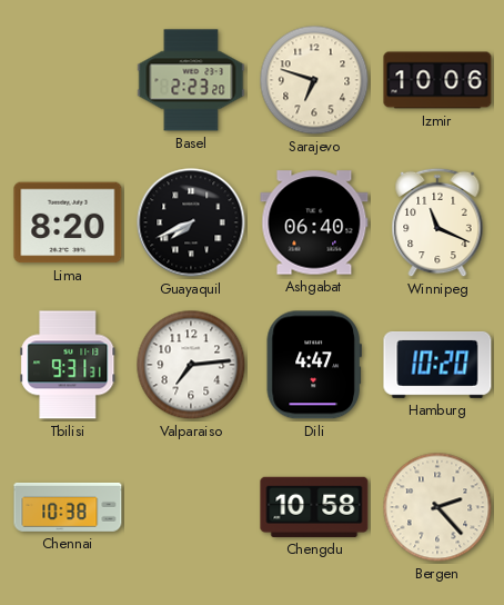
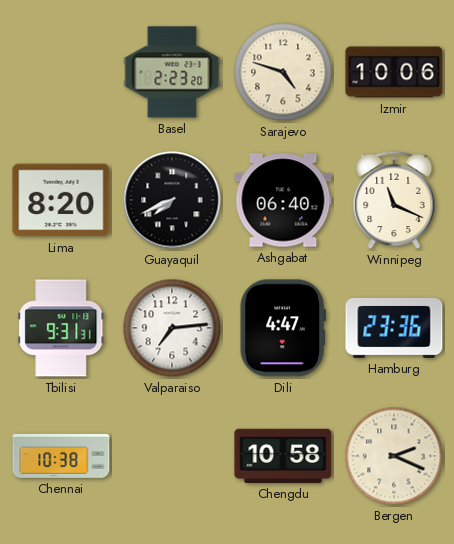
Sarajevo: 6:48 -> 4:48 (283, 72)
Hamburg: 10:20 -> 23:36 (394, 328)
Bergen: 2:23 -> 2:19 (394, 456)
